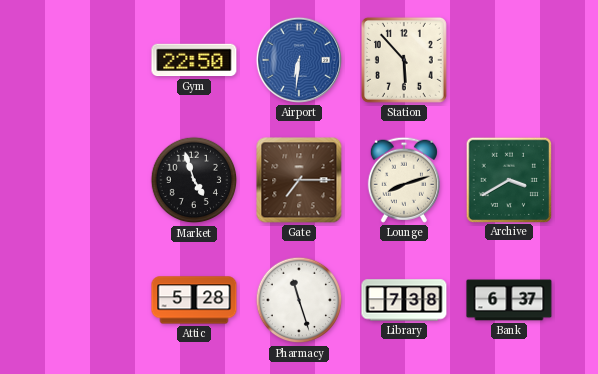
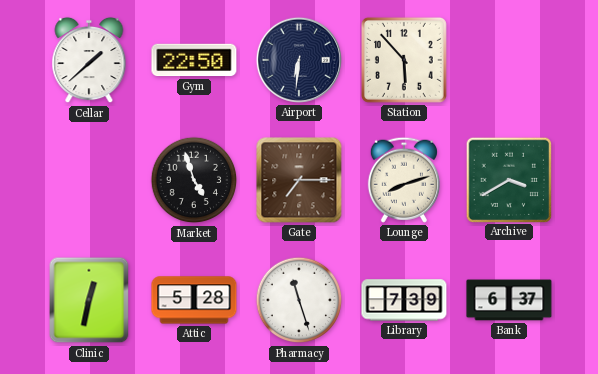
Cellar: none -> 1:38 (89, 60)
Airport dial: blue -> navy (299, 60)
Clinic: none -> 12:32 (89, 300)
Library: 7:38 -> 7:39 (404, 300)
